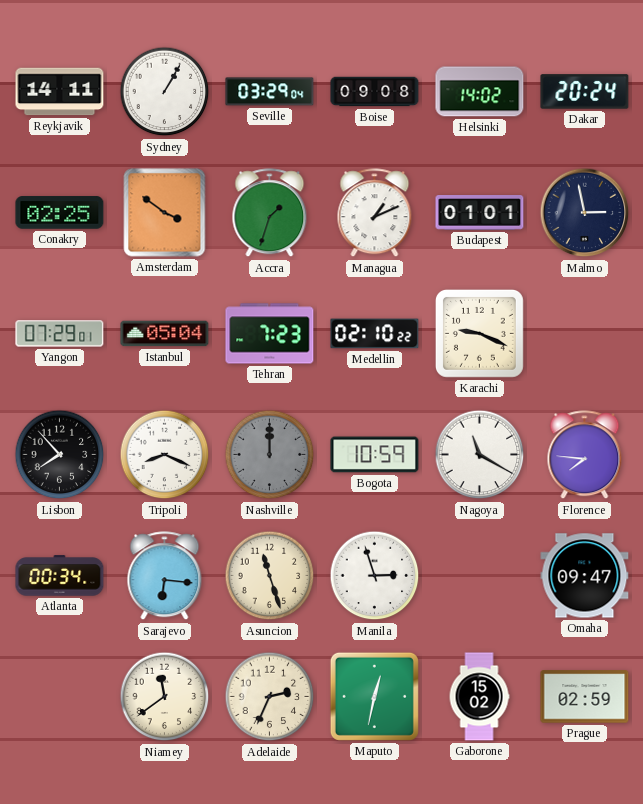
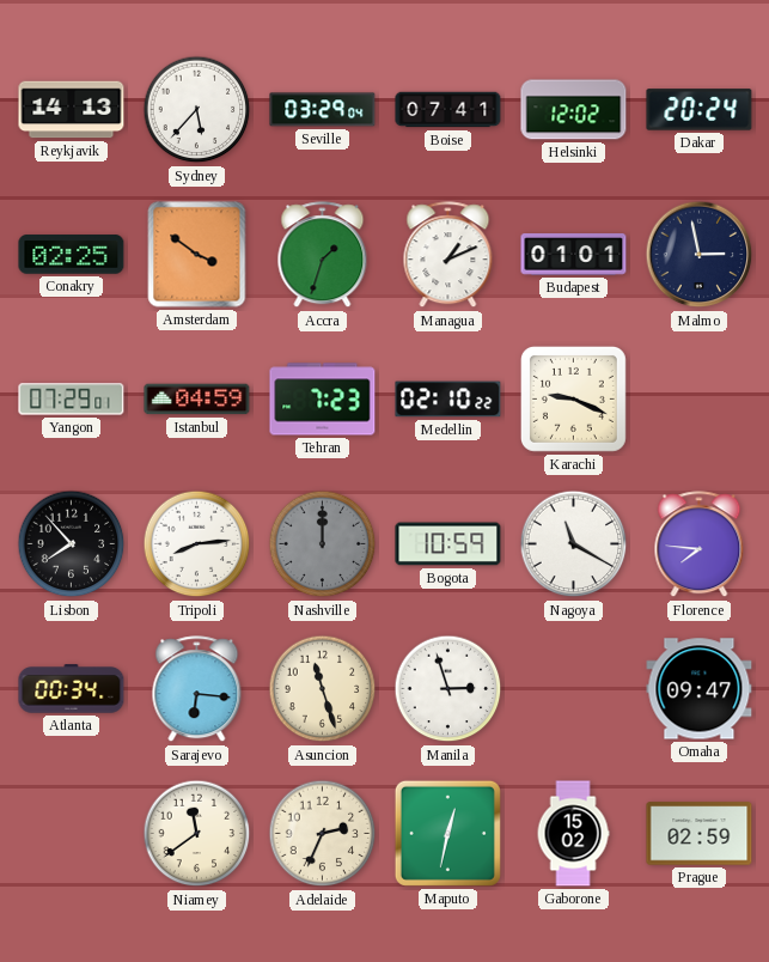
Reykjavik: 14:11 -> 14:13 (72, 110)
Sydney: 1:05 -> 5:37 (197, 110)
Boise: 09:08 -> 07:41 (448, 110)
Helsinki: 14:02 -> 12:02 (574, 110)
Istanbul: 05:04 -> 04:59 (197, 400)
Tripoli: 8:19 -> 8:14 (197, 544)
